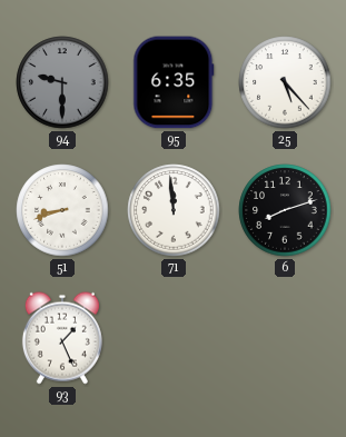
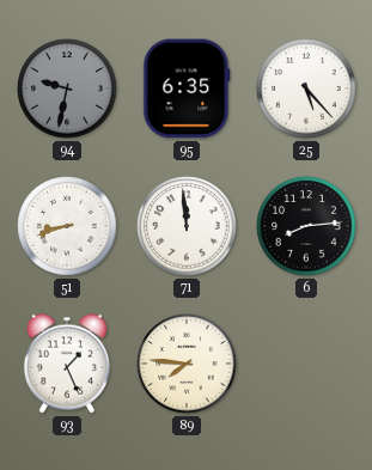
94: 9:30 -> 9:32 (67, 88)
6: 8:12 -> 8:14 (306, 226)
89: none -> 7:46 (187, 364)
